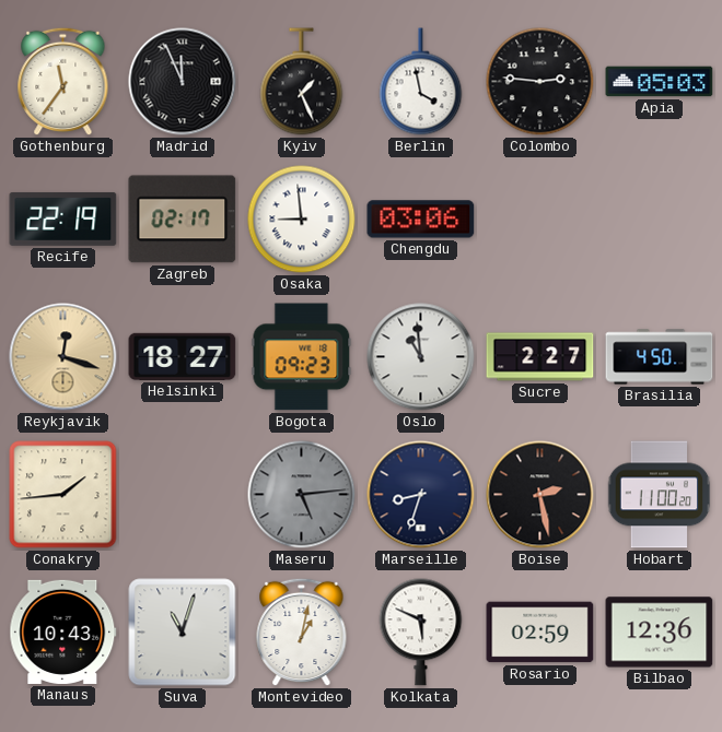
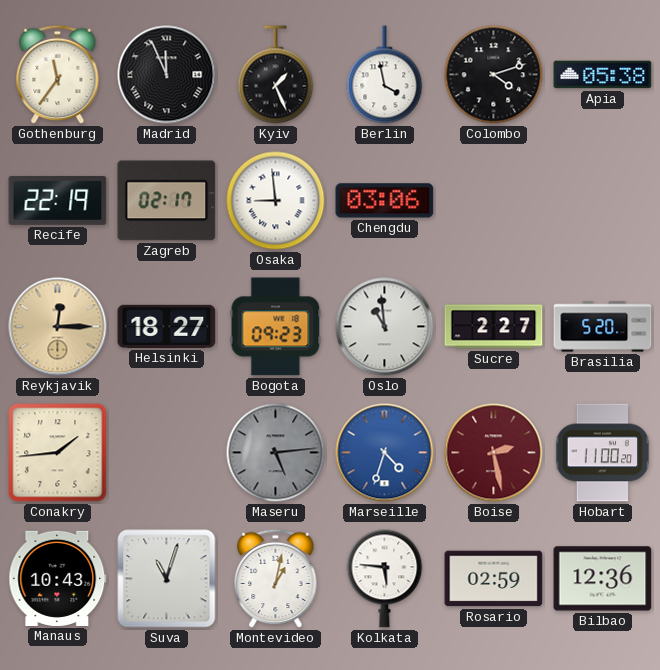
Colombo: 2:46 -> 4:12 (494, 75)
Apia: 05:03 -> 05:38 (603, 75)
Reykjavik: 12:18 -> 12:15 (58, 327)
Brasilia: 4:50 -> 5:20 (603, 327)
Marseille: 8:33 -> 4:33 (385, 453)
Marseille dial: navy -> blue (385, 453)
Boise dial: black -> burgundy (494, 453)
Kolkata: 5:49 -> 5:46 (385, 579)
